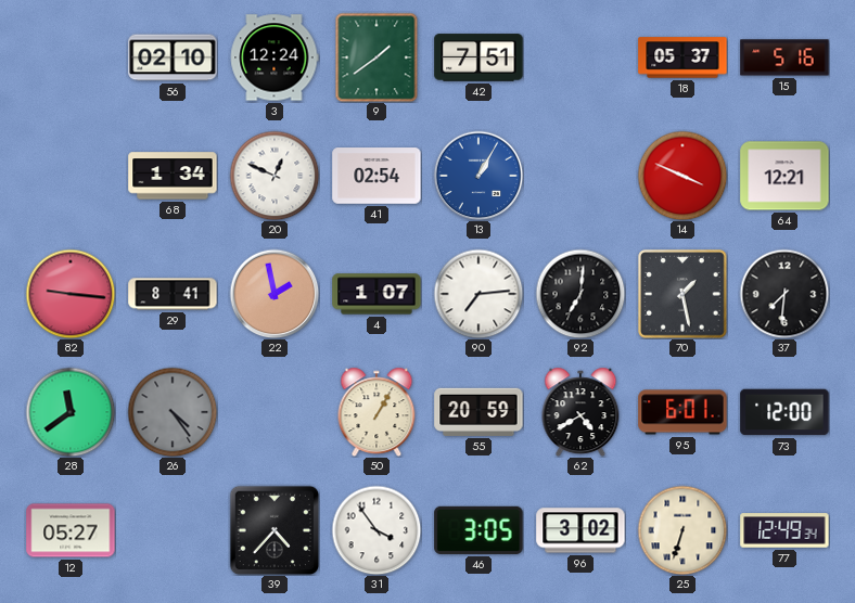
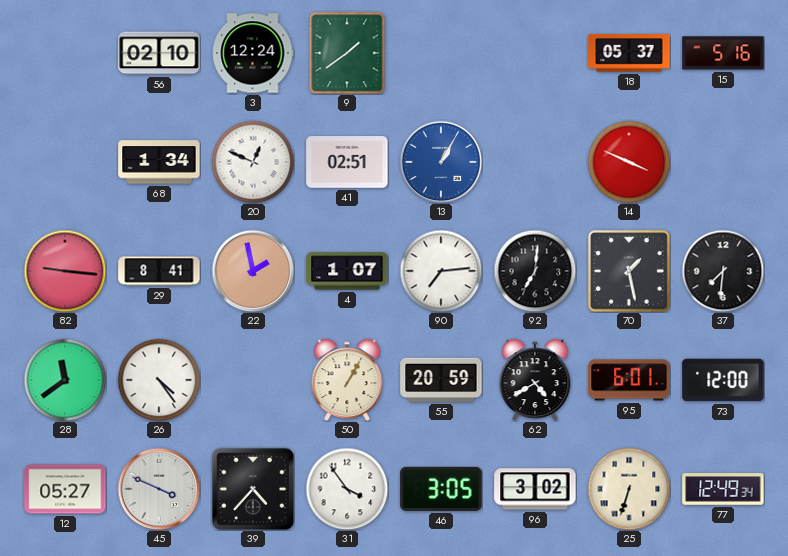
42: 7:51 -> none (478, 57)
41: 02:54 -> 02:51 (347, 162)
64: 12:21 -> none (784, 176)
26 dial: grey -> white (159, 380)
45: none -> 3:49 (159, 489)
